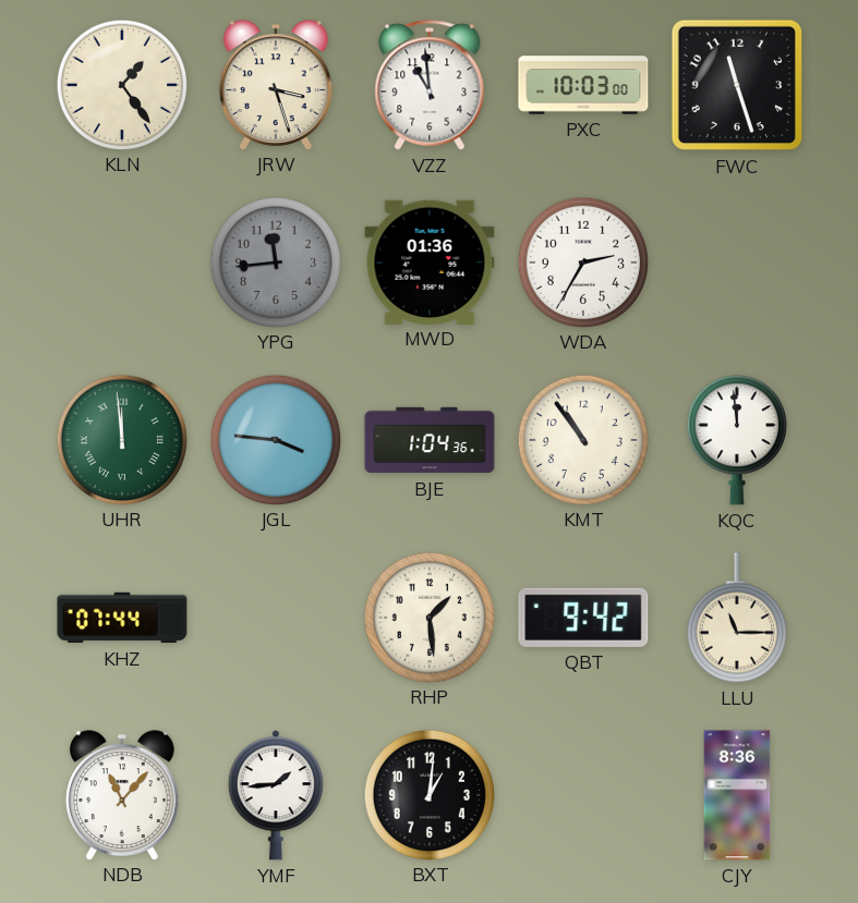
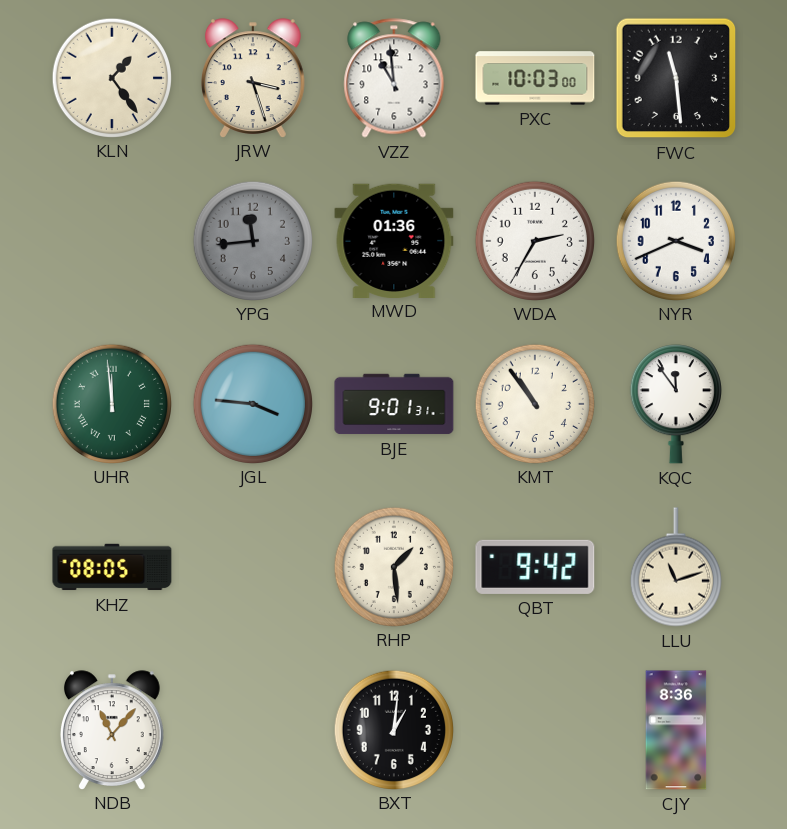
FWC: 11:27 -> 11:29 (676, 78)
NYR: none -> 3:41 (675, 240)
BJE: 1:04 -> 9:01 (394, 404)
KQC: 11:59 -> 11:54 (676, 404)
KHZ: 07:44 -> 08:05 (112, 567)
LLU: 11:15 -> 11:12 (676, 567)
YMF: 1:44 -> none (275, 795)
